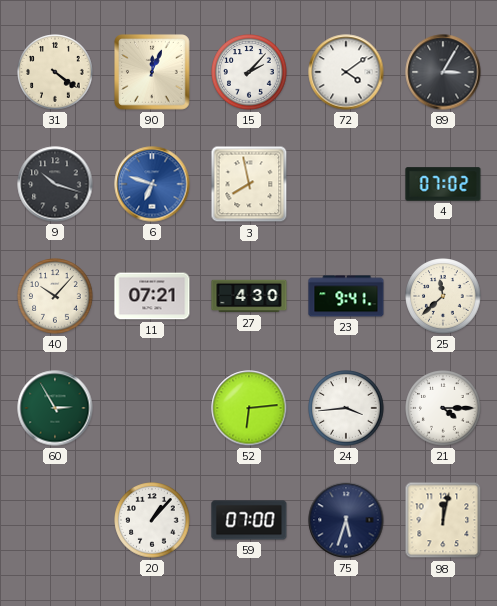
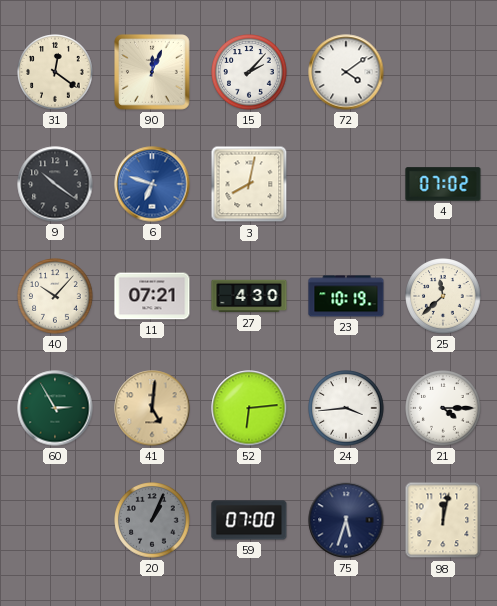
31: 4:21 -> 12:21 (55, 72)
89: 3:05 -> none (443, 72)
9: 10:18 -> 10:21 (55, 184)
3: 7:58 -> 8:02 (249, 184)
23: 9:41 -> 10:19 (346, 296)
41: none -> 5:01 (152, 408)
20: 1:07 -> 1:04 (152, 520)
20 dial: white -> grey (152, 520)
